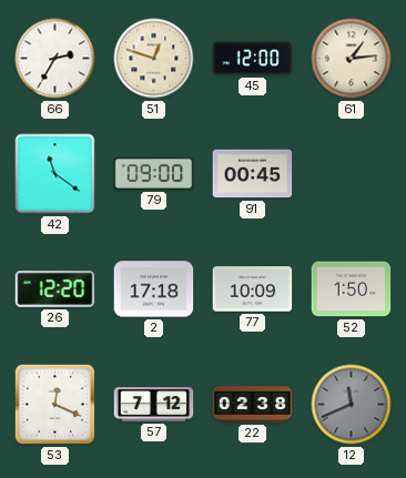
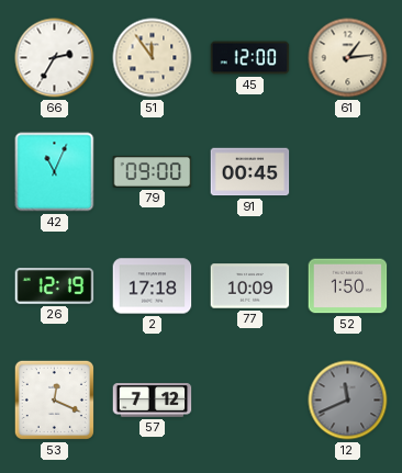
51: 12:48 -> 11:54 (153, 58)
42: 11:21 -> 11:04 (55, 172)
26: 12:20 -> 12:19 (55, 286)
22: 02:38 -> none (253, 405)
